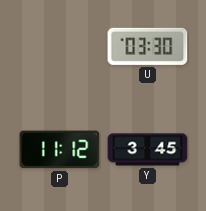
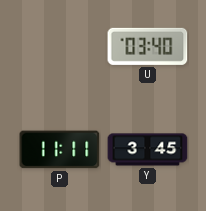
U: 03:30 -> 03:40 (148, 46)
P: 11:12 -> 11:11 (60, 150)
